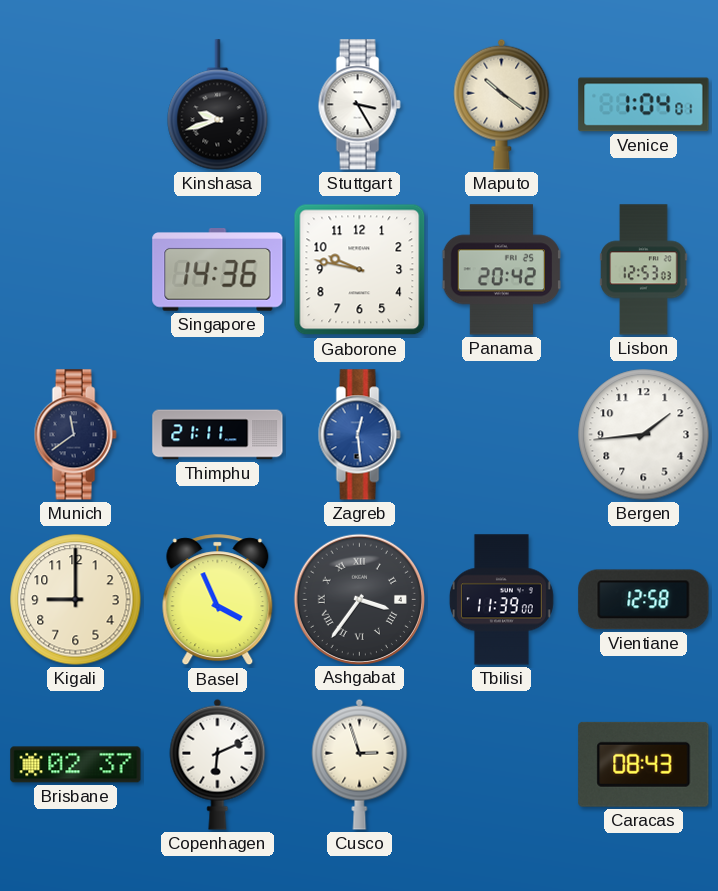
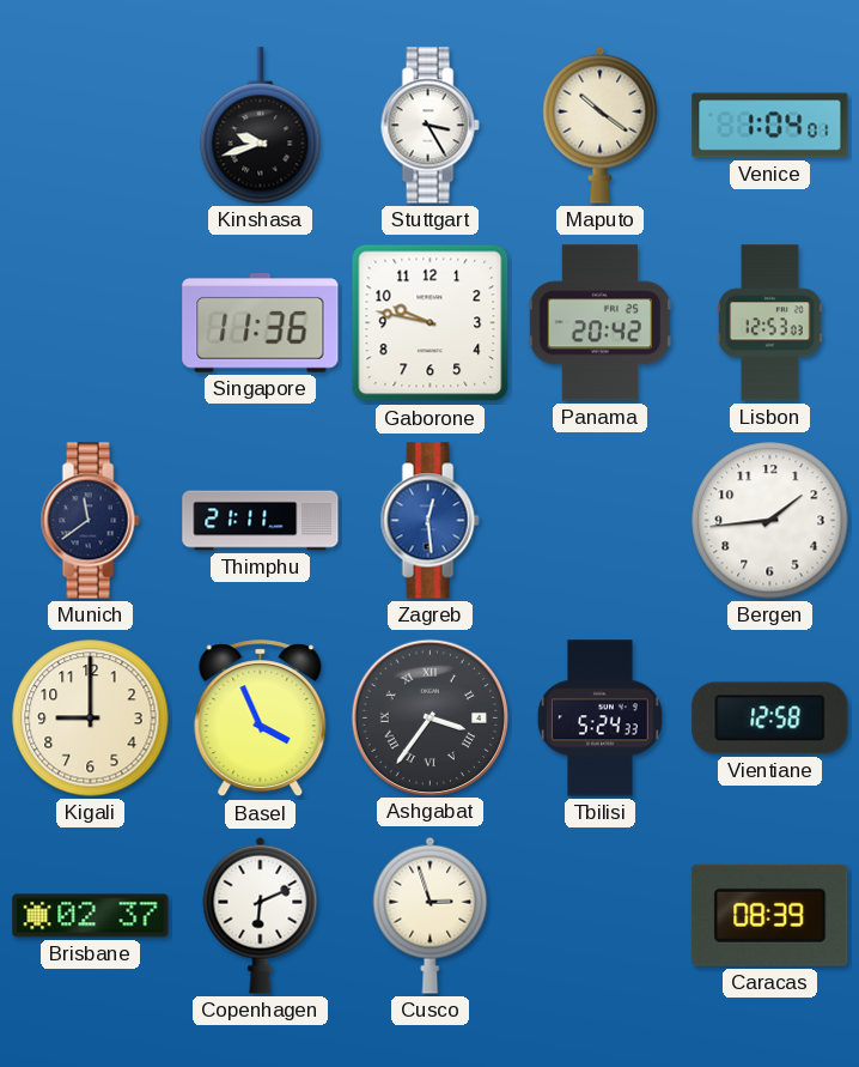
Singapore: 14:36 -> 11:36 (261, 323)
Tbilisi: 11:39 -> 5:24 (599, 719)
Caracas: 08:43 -> 08:39 (770, 915)
